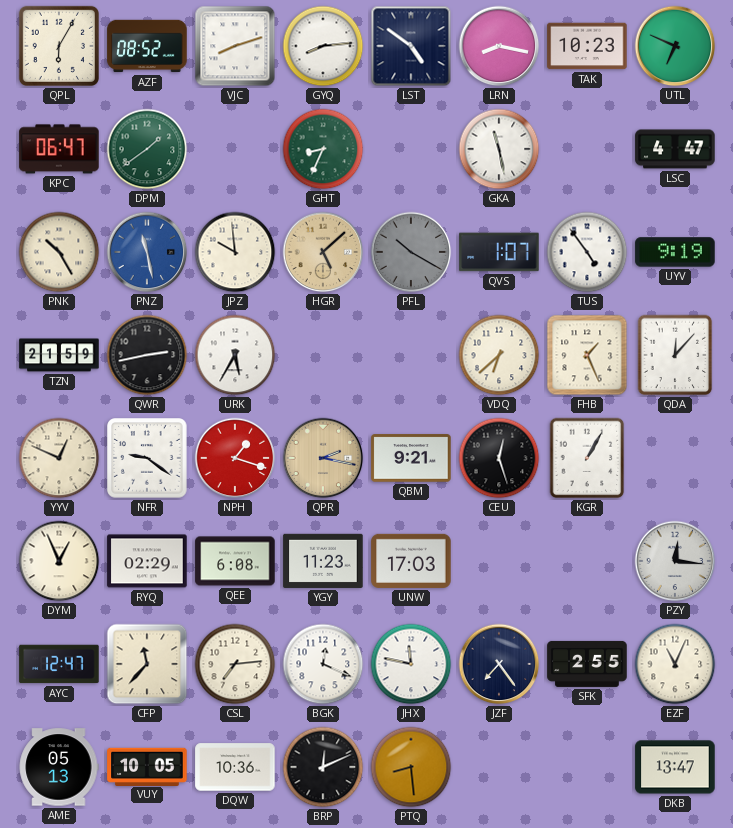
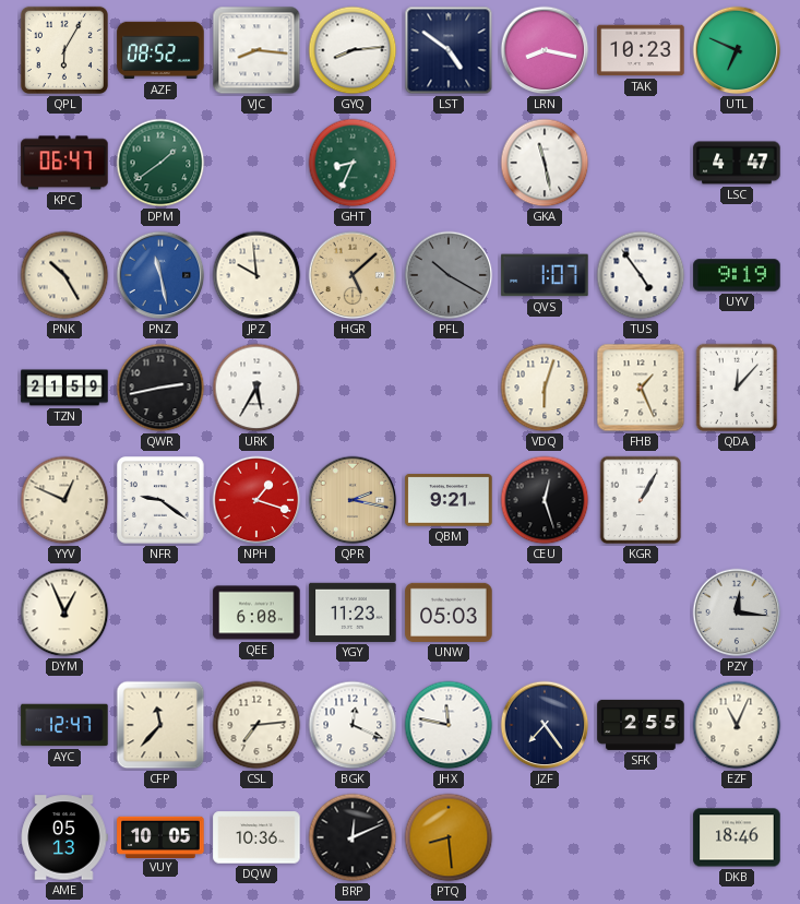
VJC: 8:12 -> 8:16 (256, 50)
VDQ: 6:38 -> 6:03 (545, 388)
RYQ: 02:29 -> none (147, 561)
UNW: 17:03 -> 05:03 (449, 612)
DKB: 13:47 -> 18:46 (737, 837)
